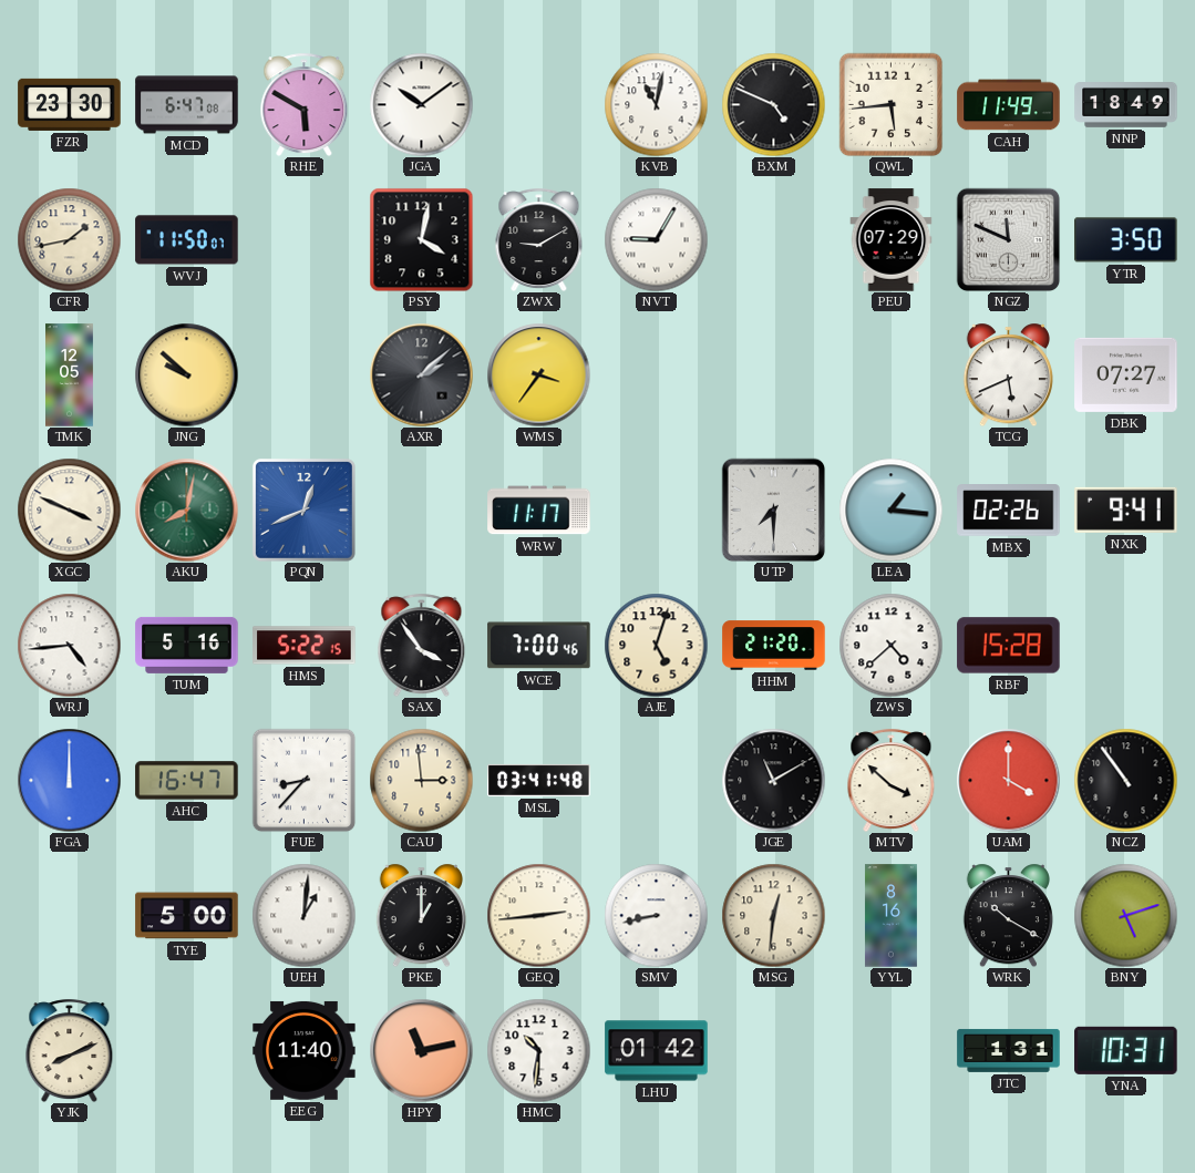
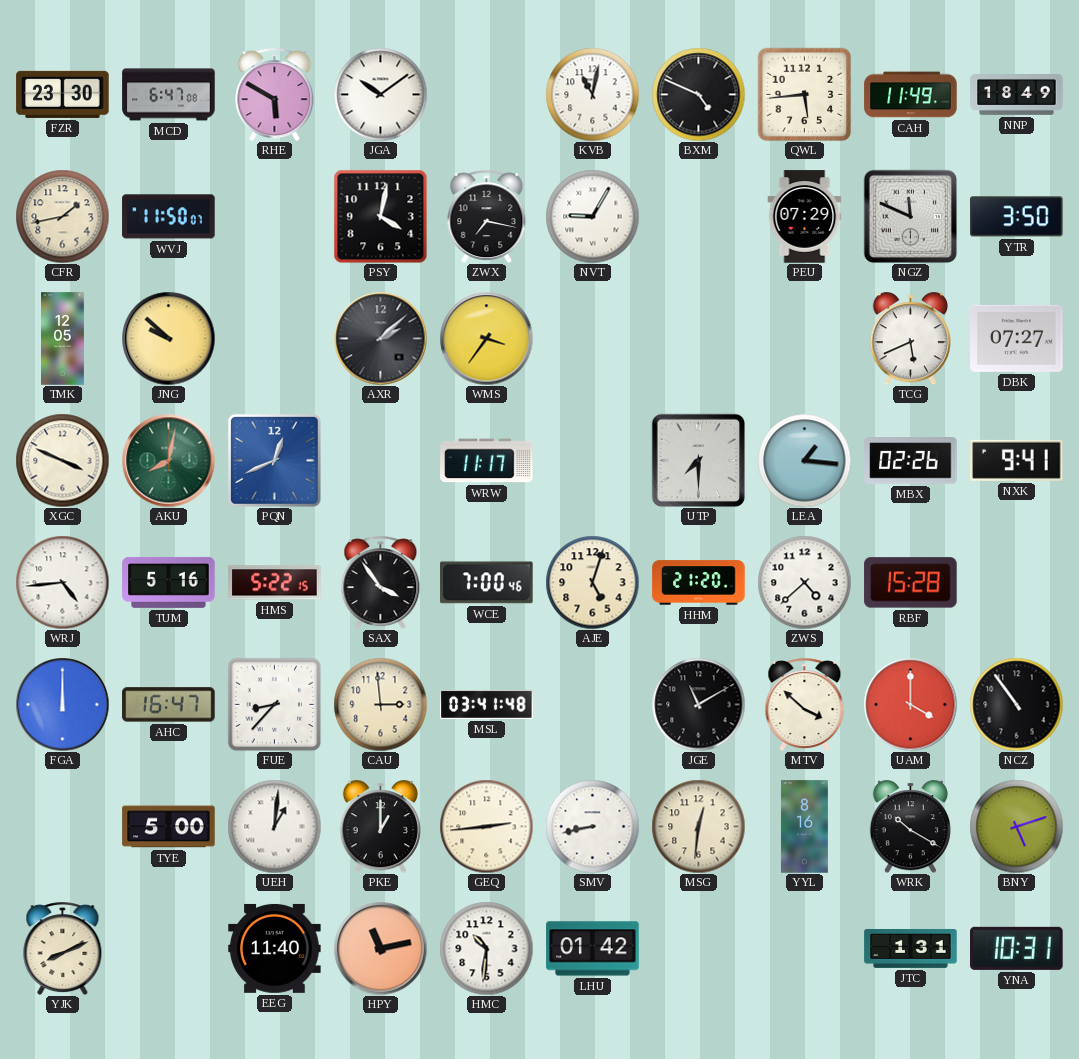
ZWX: 9:10 -> 7:17 (487, 216)
